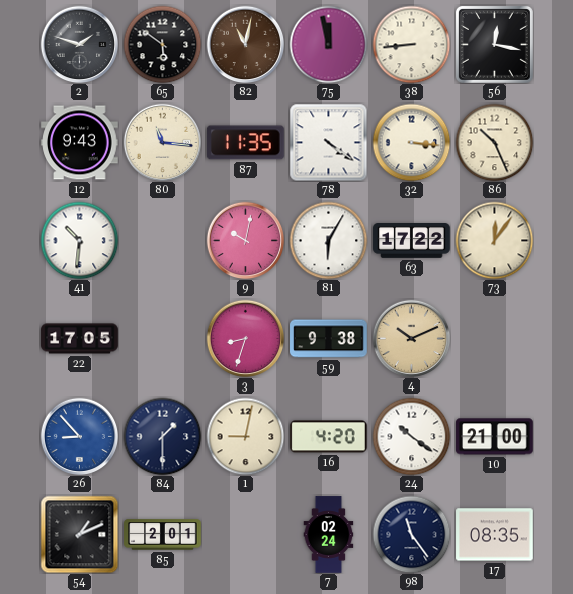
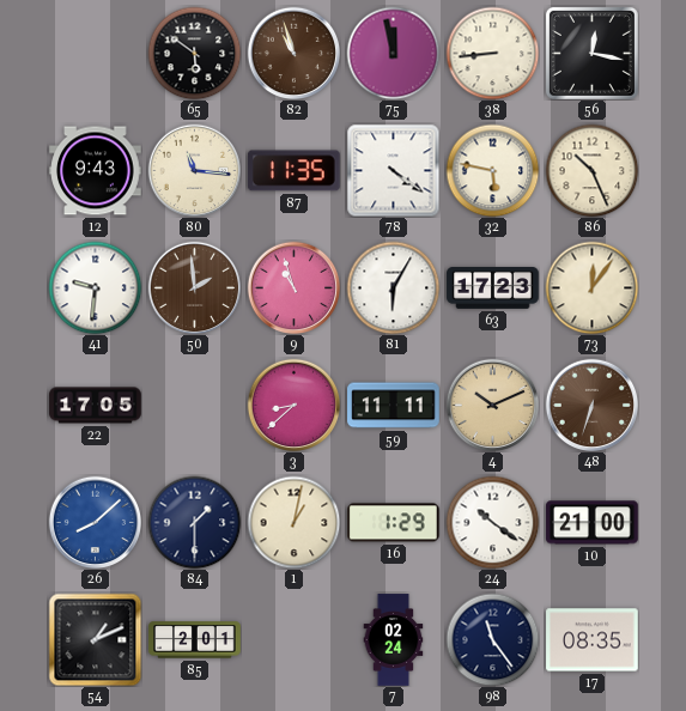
2: 1:48 -> none (79, 44)
82: 11:02 -> 10:57 (293, 53)
32: 3:16 -> 5:47 (492, 170)
41: 10:31 -> 9:31 (95, 287)
50: none -> 1:59 (194, 287)
9: 10:02 -> 10:57 (293, 287)
63: 17:22 -> 17:23 (493, 288)
3: 8:33 -> 8:38 (293, 405)
59: 9:38 -> 11:11 (394, 406)
48: none -> 6:33 (591, 405)
26: 8:53 -> 8:08 (95, 522)
1: 9:02 -> 1:02 (293, 522)
16: 4:20 -> 1:29 (394, 523)
